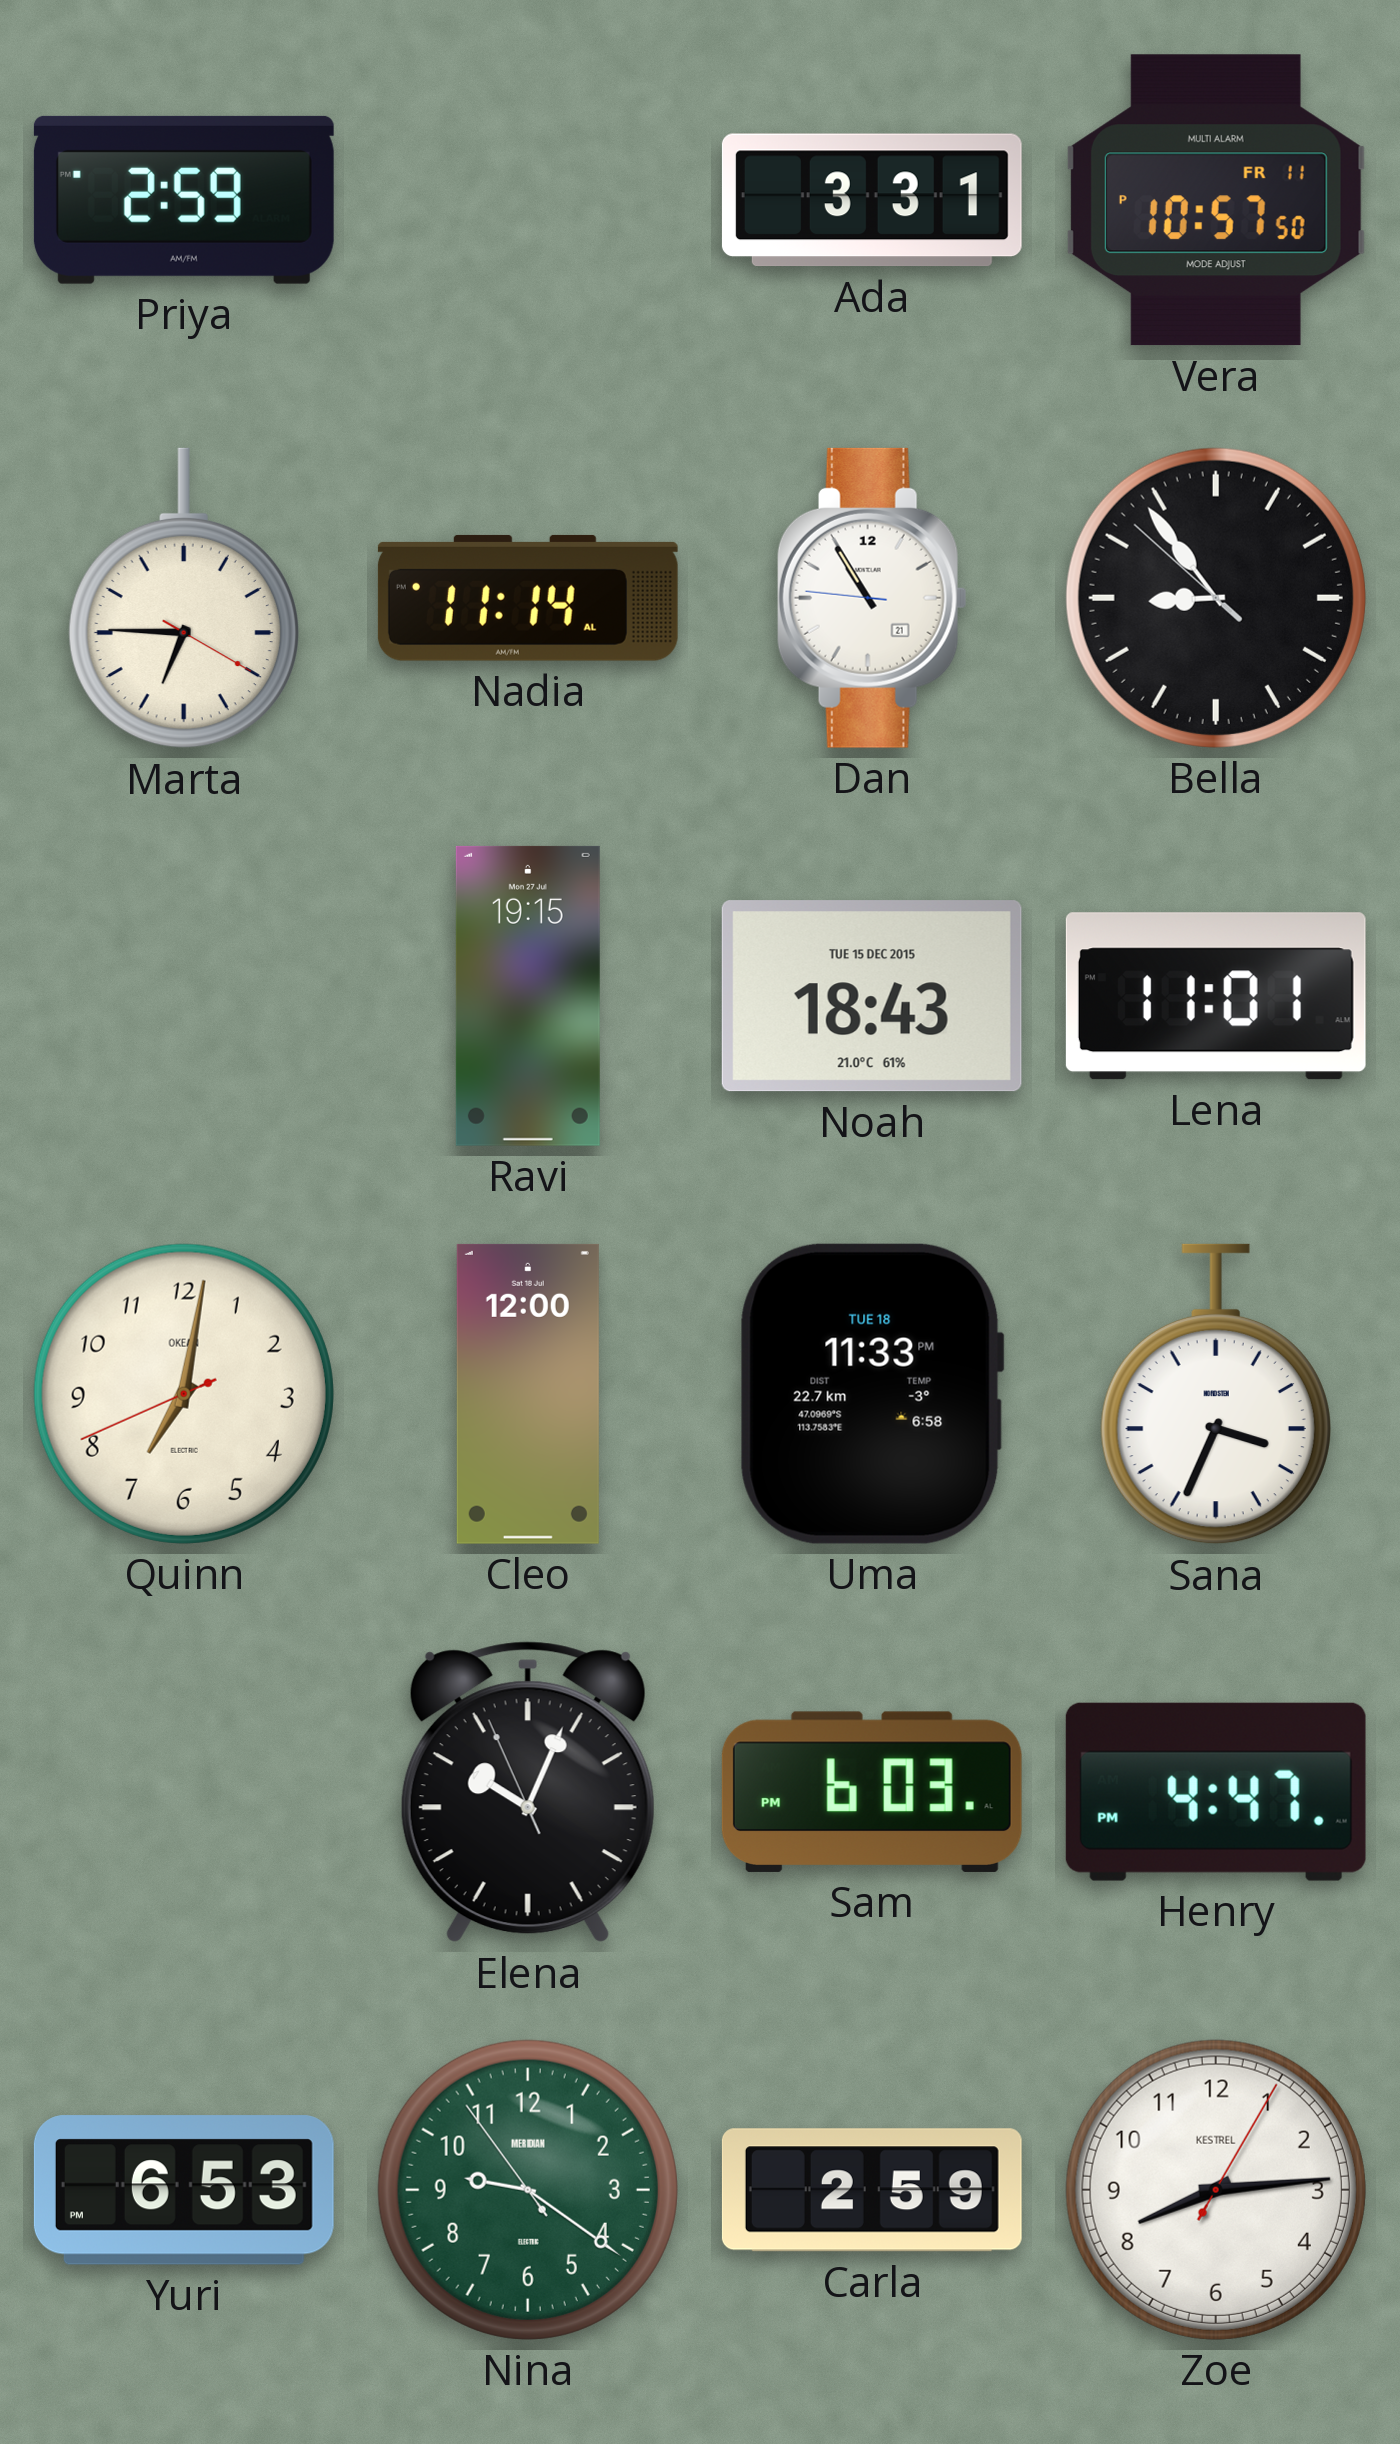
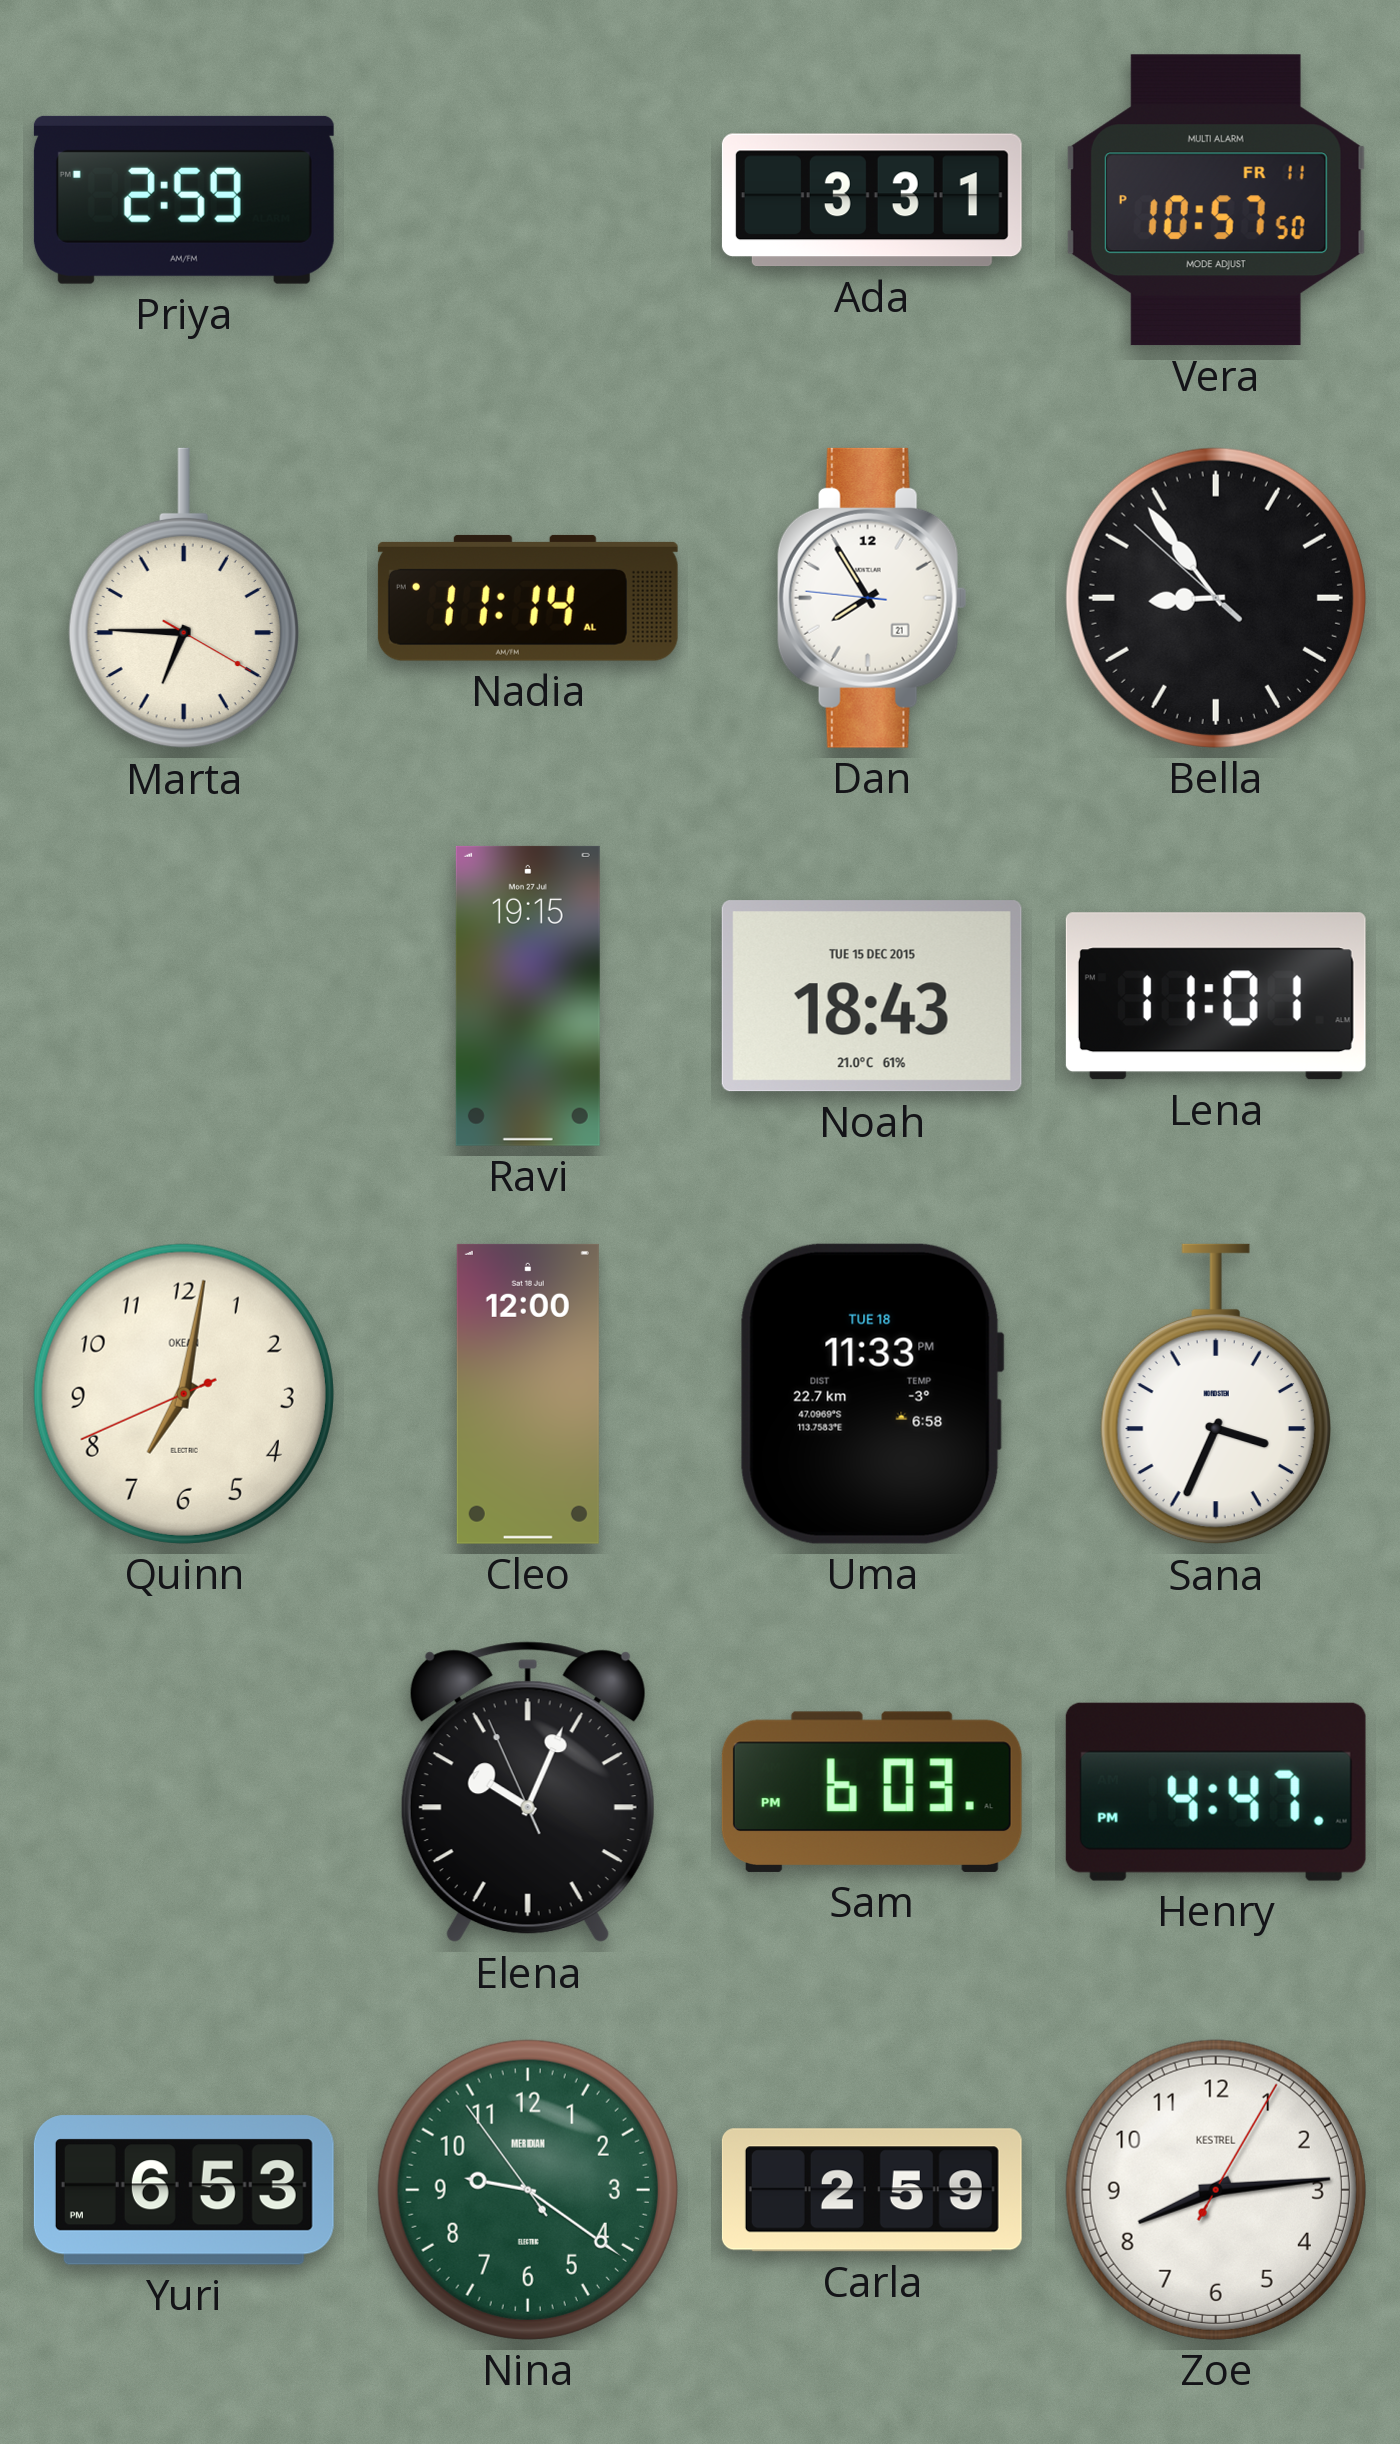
Dan: 10:54 -> 7:54 (872, 598)
